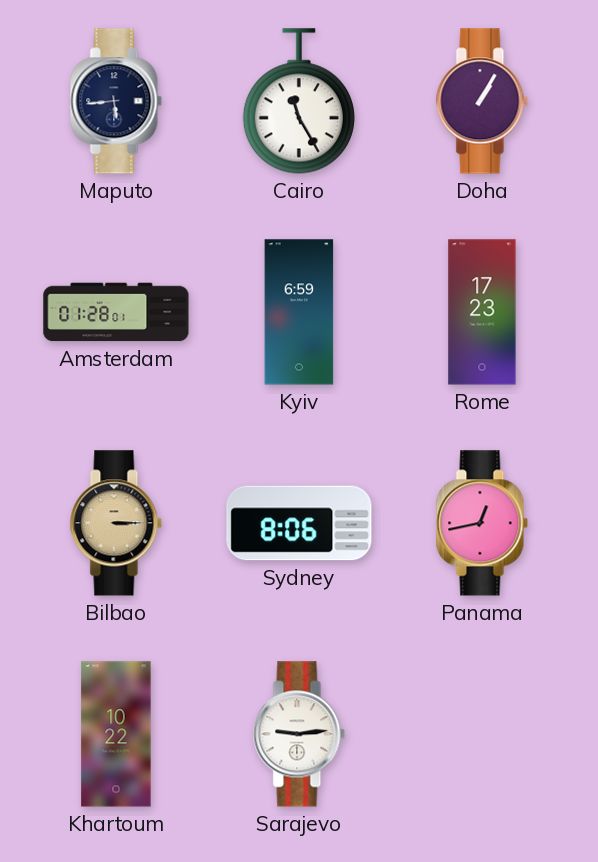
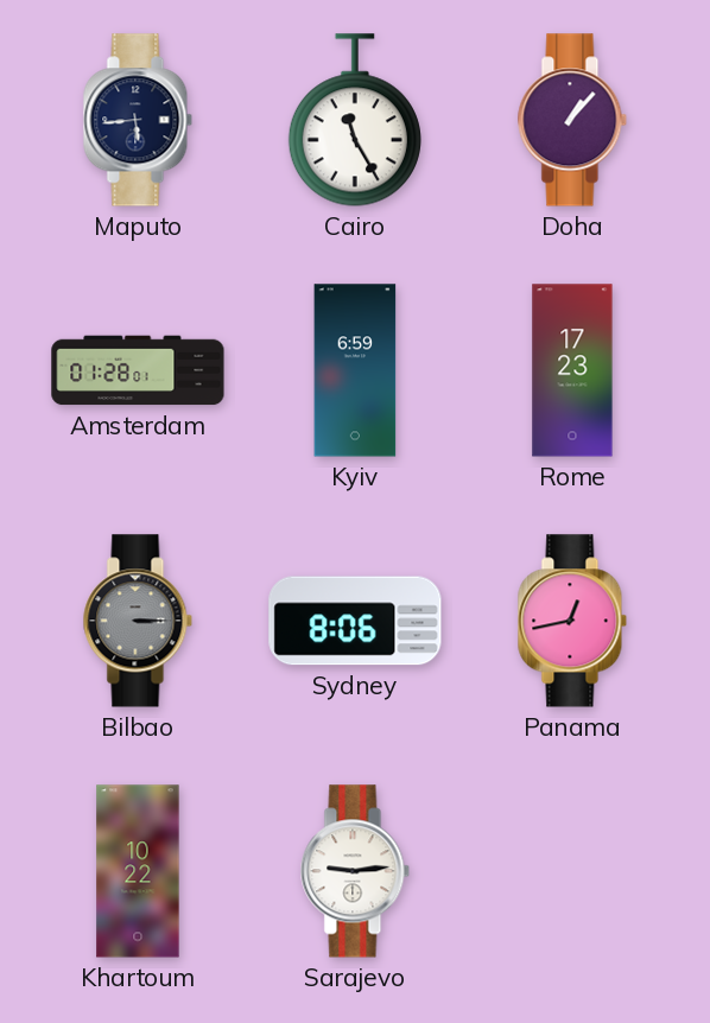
Doha: 1:05 -> 1:07 (572, 120)
Bilbao dial: champagne -> grey (138, 621)
